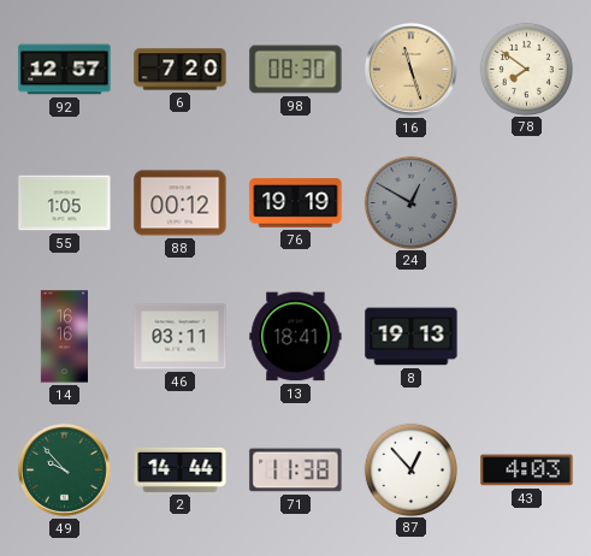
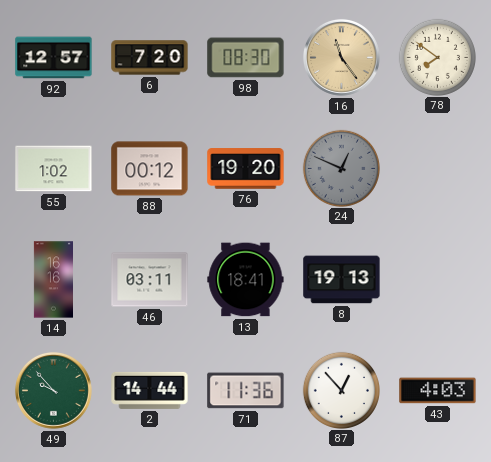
16: 11:27 -> 11:24 (342, 58)
55: 1:05 -> 1:02 (54, 169)
76: 19:19 -> 19:20 (246, 169)
24: 12:50 -> 12:49 (341, 168)
71: 11:38 -> 11:36 (246, 391)
